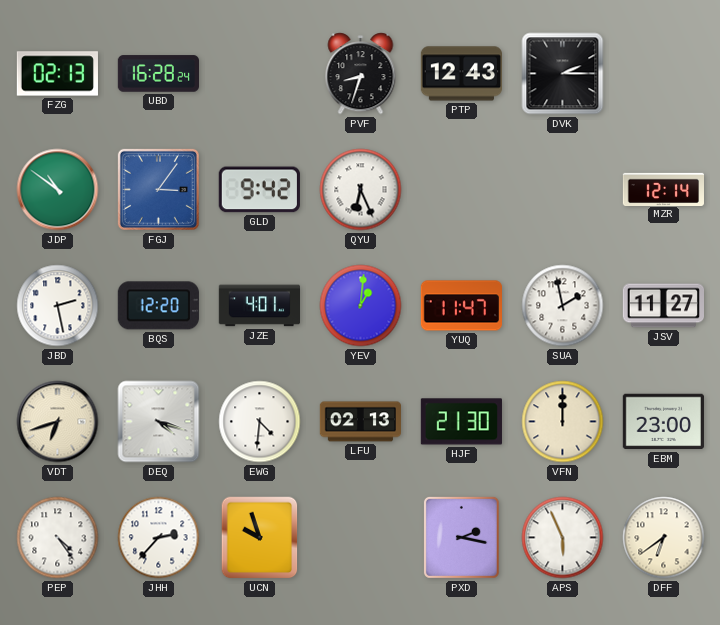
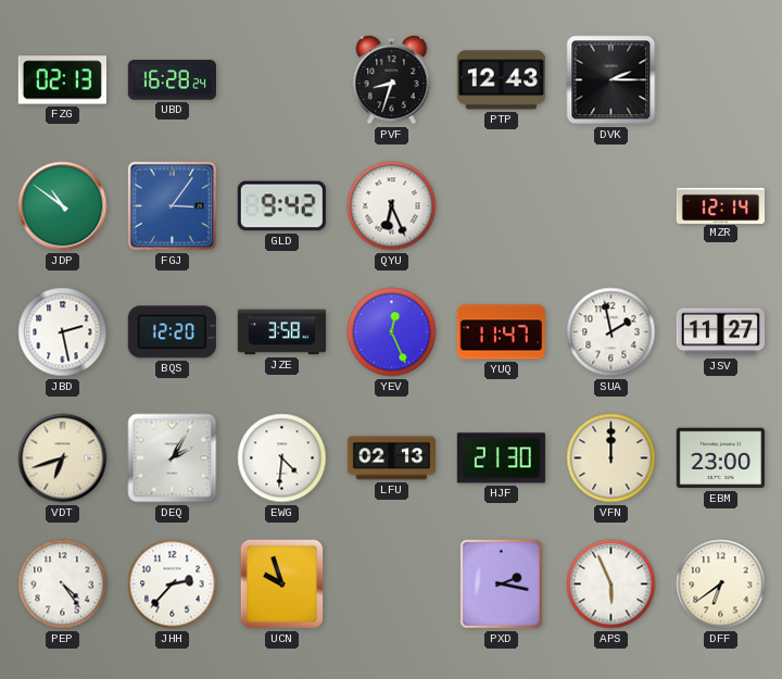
JZE: 4:01 -> 3:58 (281, 332)
YEV: 1:01 -> 12:26 (392, 332)
DEQ: 4:18 -> 2:05 (173, 458)
